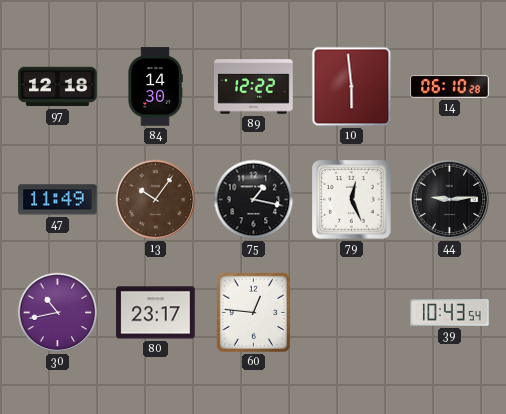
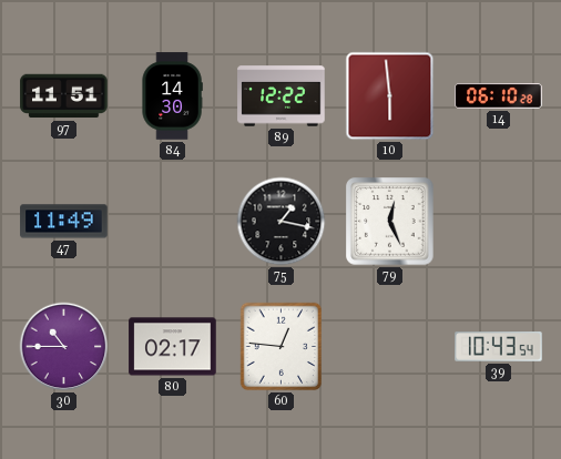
97: 12:18 -> 11:51 (64, 96)
13: 10:06 -> none (156, 200)
44: 9:14 -> none (450, 200)
30: 10:43 -> 10:45 (64, 347)
80: 23:17 -> 02:17 (173, 347)
